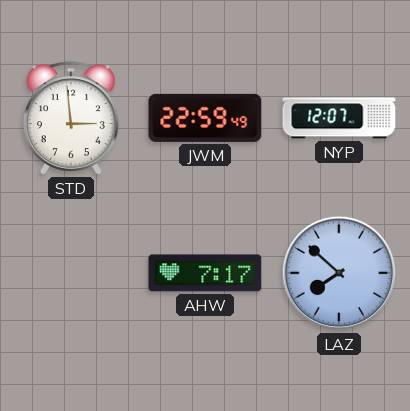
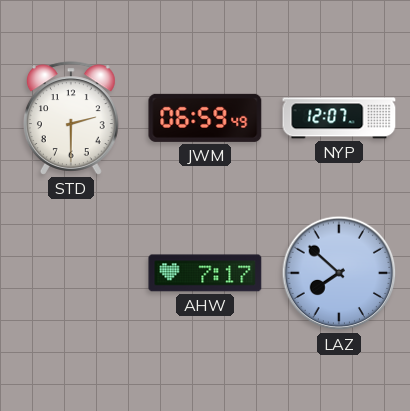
STD: 2:59 -> 2:30 (71, 118)
JWM: 22:59 -> 06:59 (205, 118)
